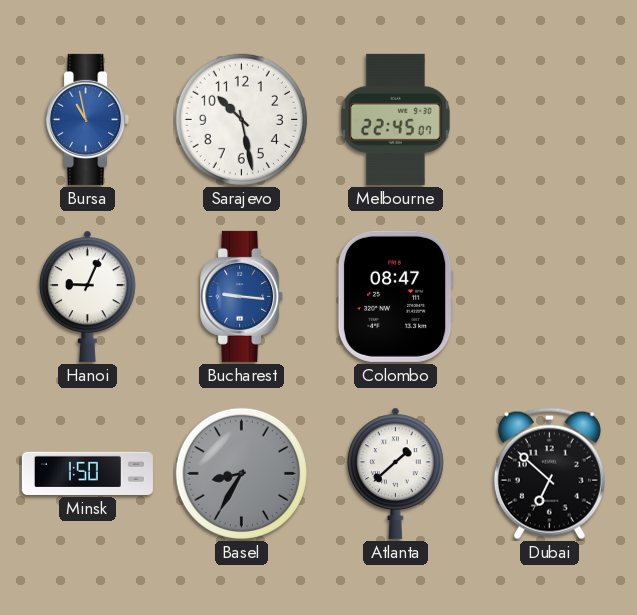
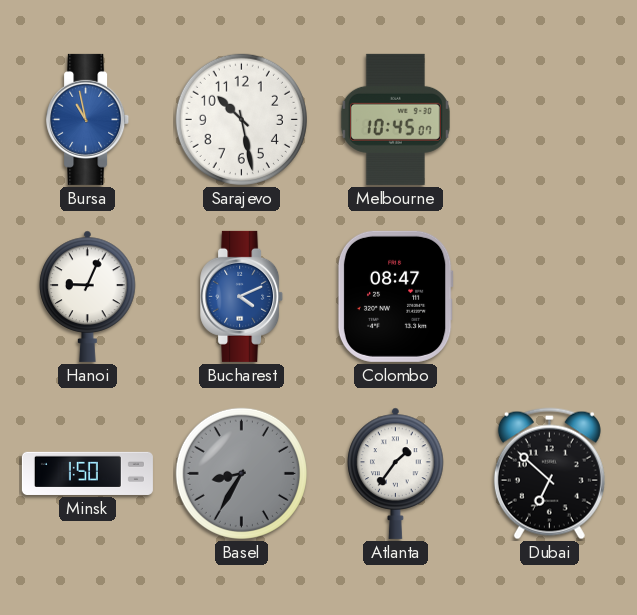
Melbourne: 22:45 -> 10:45 (395, 119)
Bucharest: 9:16 -> 4:11 (242, 296)
Atlanta: 1:38 -> 1:36 (396, 473)
